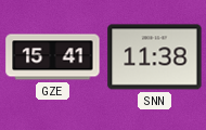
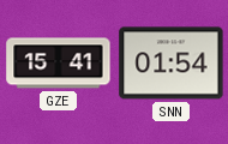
SNN: 11:38 -> 01:54 (172, 64)
